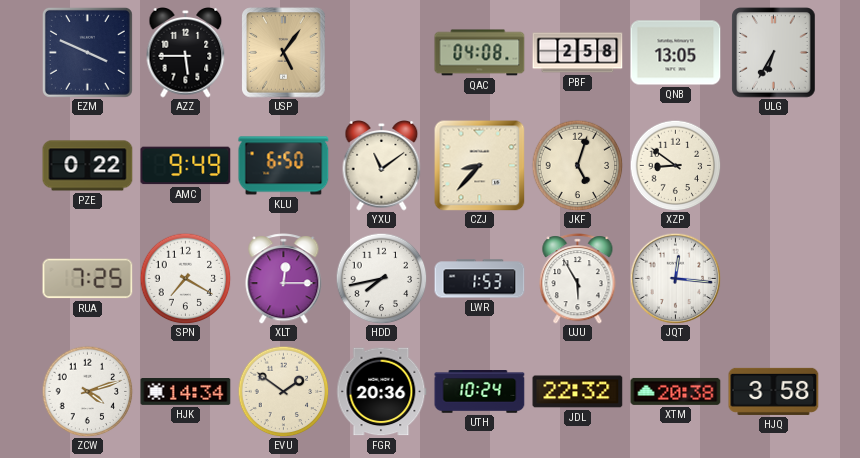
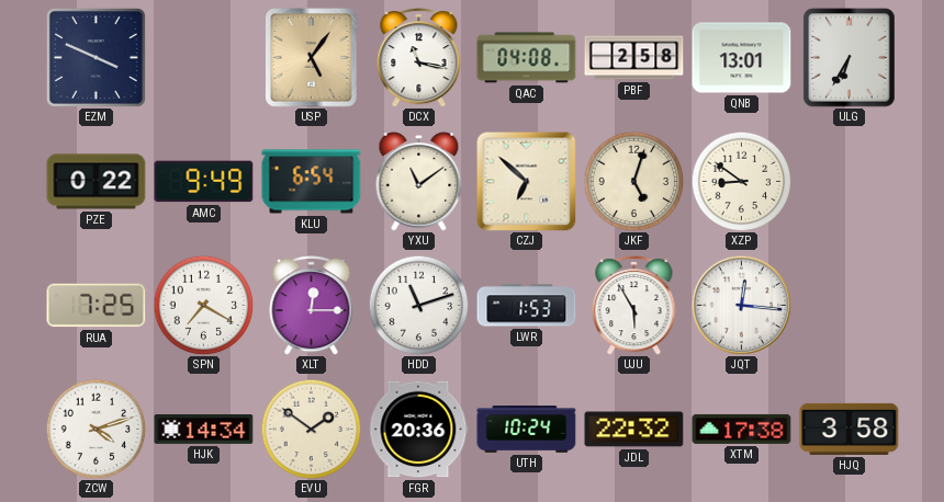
AZZ: 5:45 -> none (186, 53)
DCX: none -> 11:17 (419, 58)
QNB: 13:05 -> 13:01 (742, 58)
KLU: 6:50 -> 6:54 (312, 182)
CZJ: 8:37 -> 6:52 (526, 181)
HDD: 7:43 -> 11:12 (418, 305)
XTM: 20:38 -> 17:38 (742, 429)
